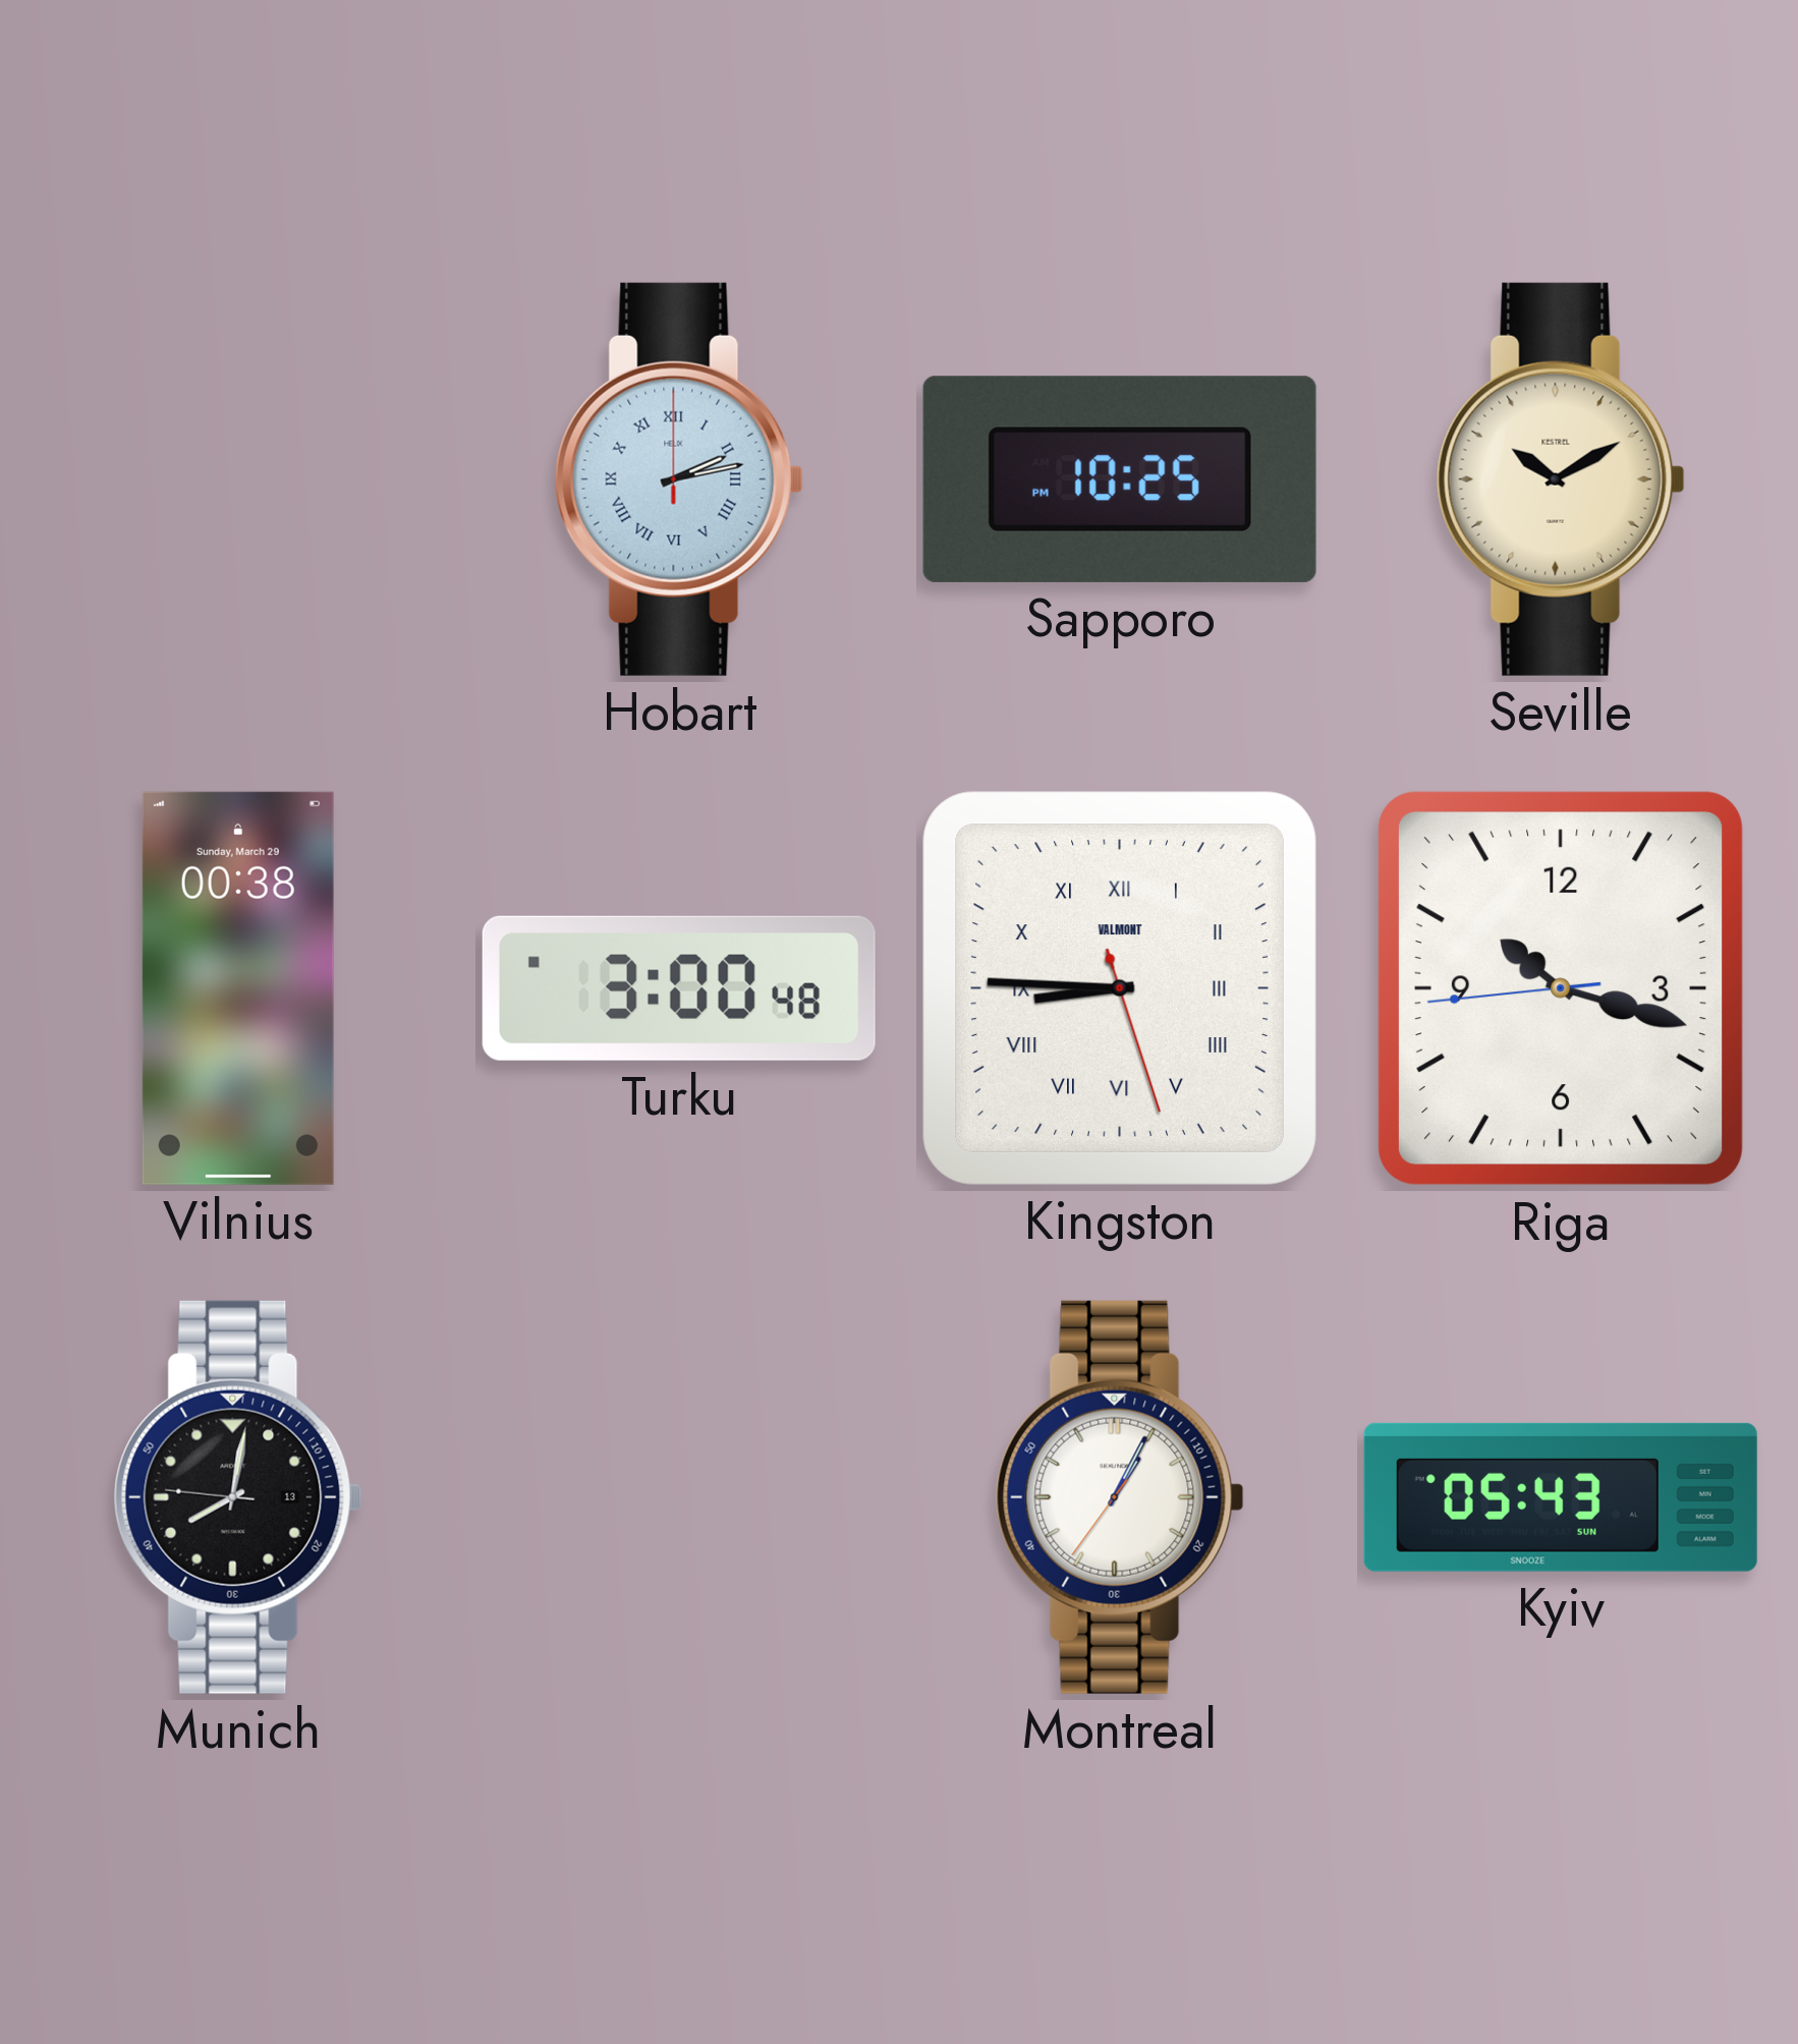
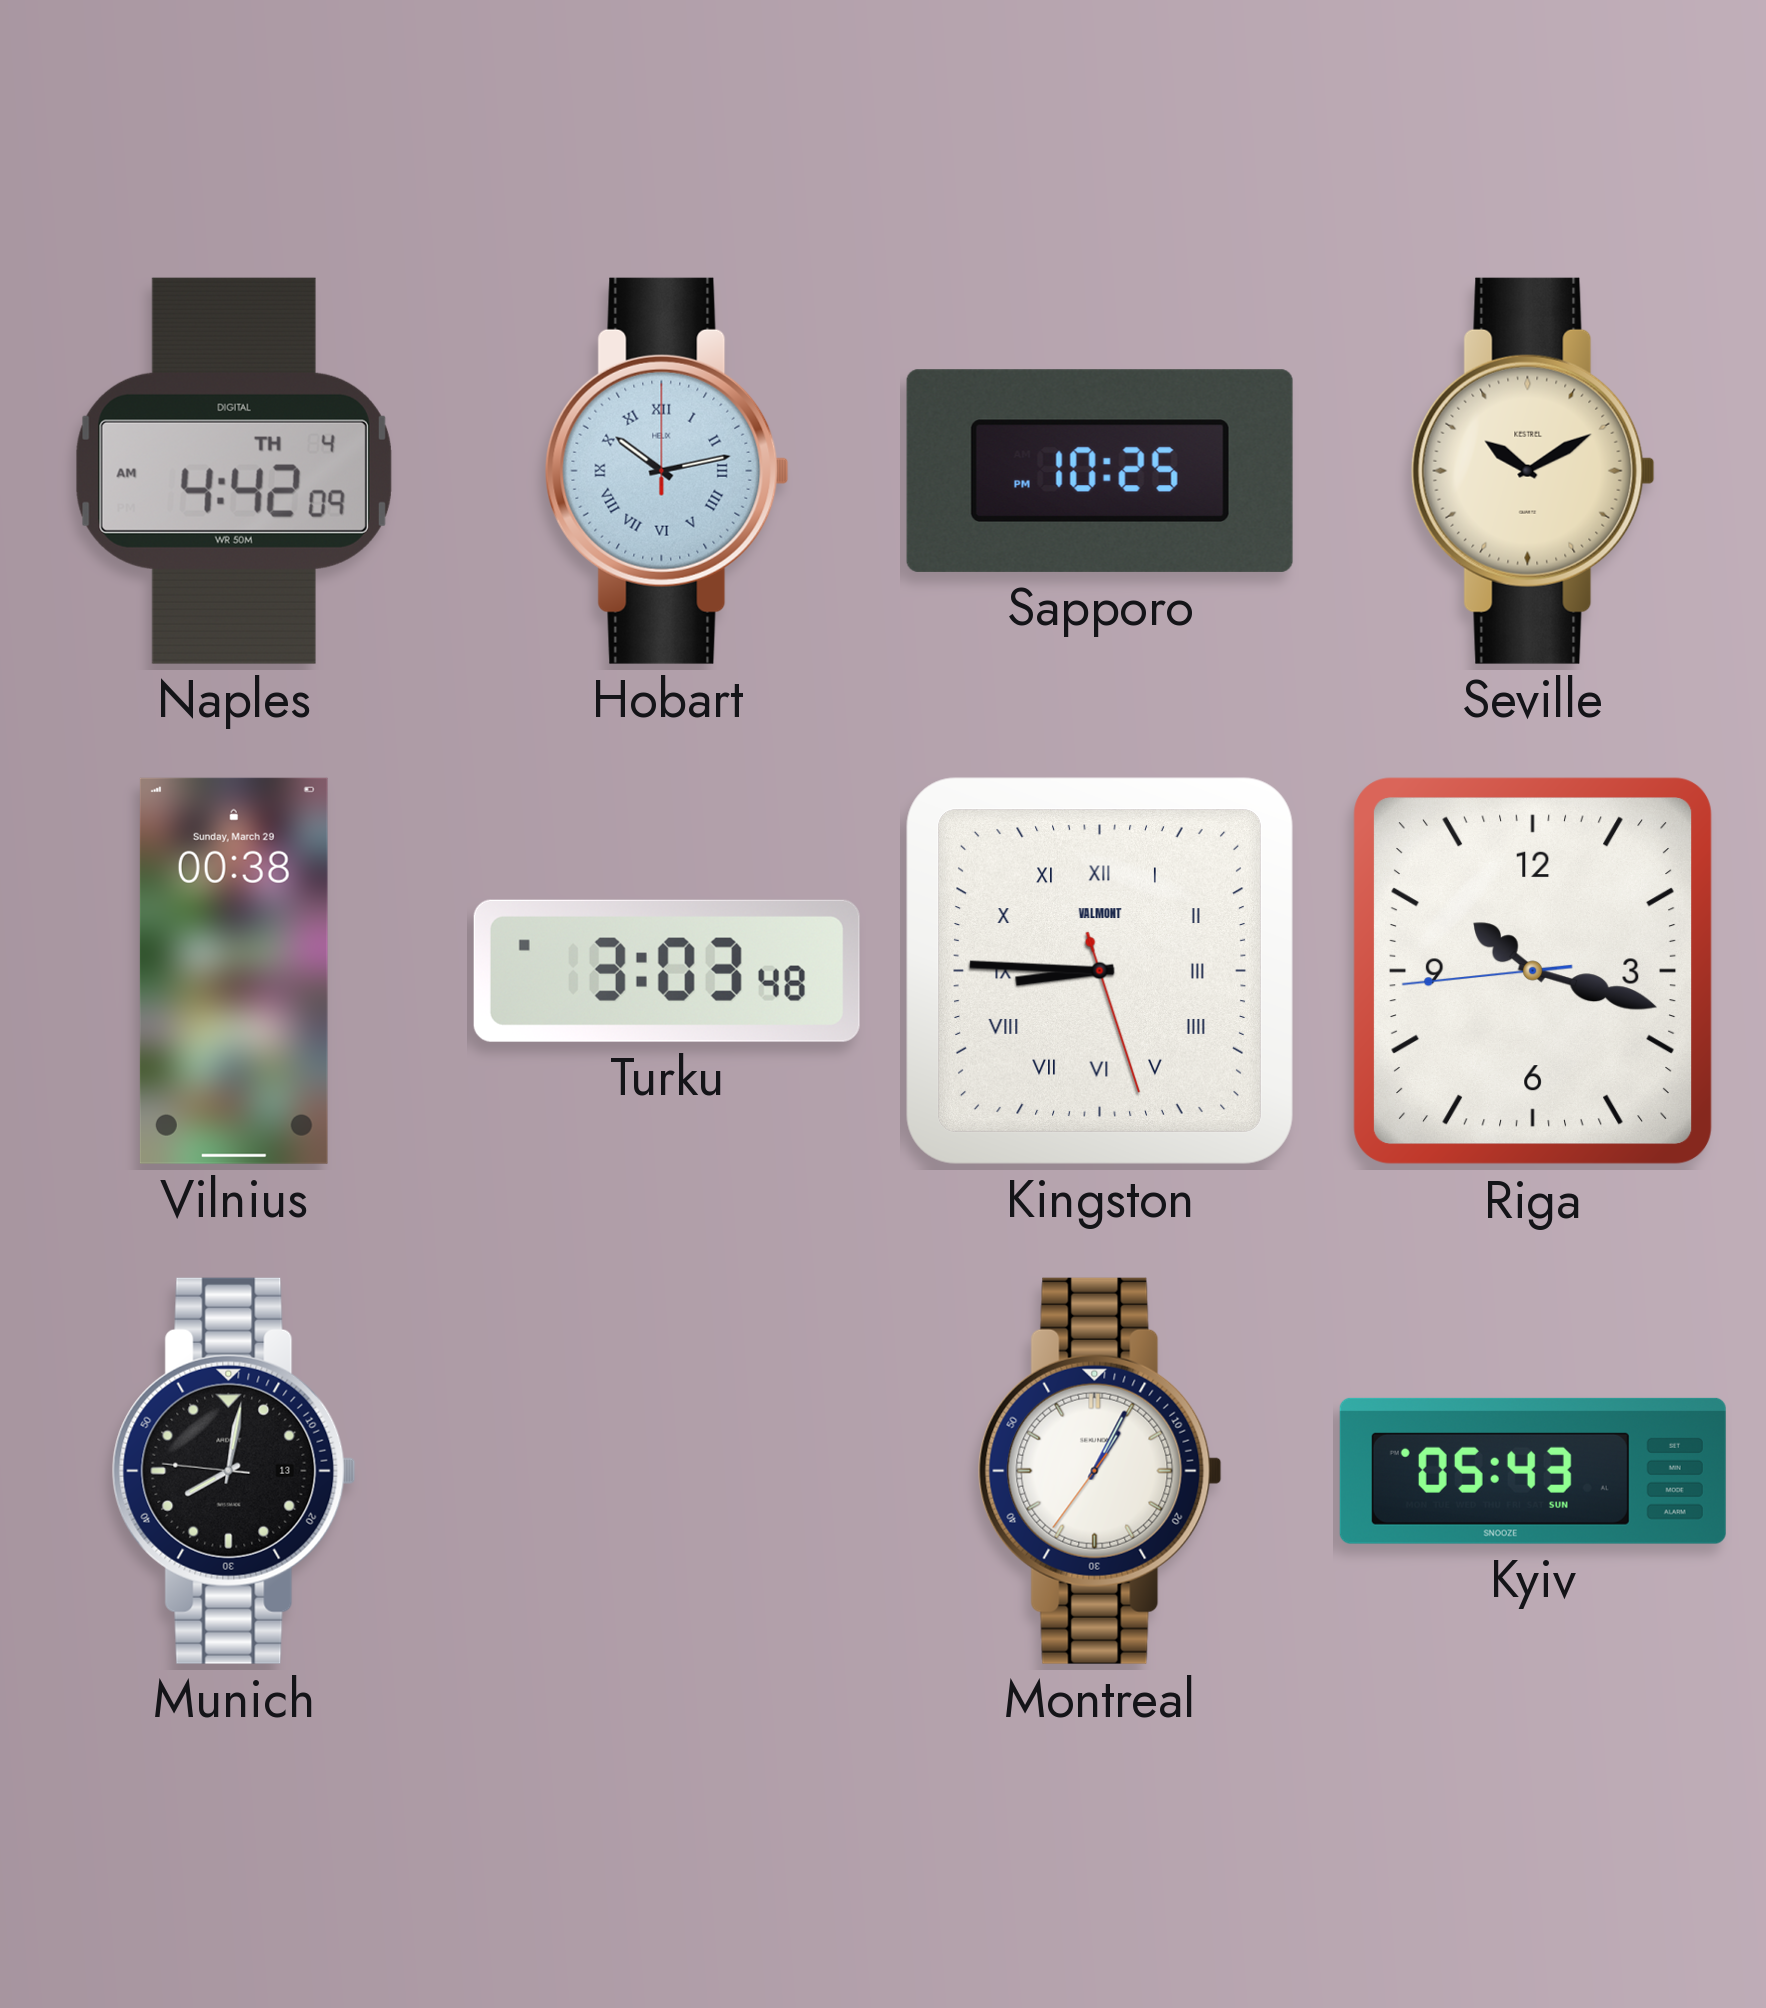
Naples: none -> 4:42 (234, 471)
Hobart: 2:13 -> 10:13 (667, 471)
Turku: 3:00 -> 3:03 (667, 971)
